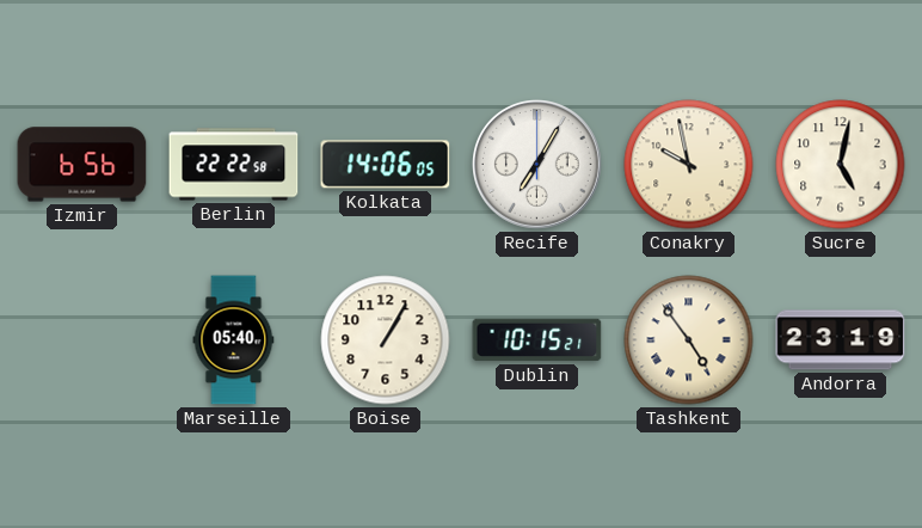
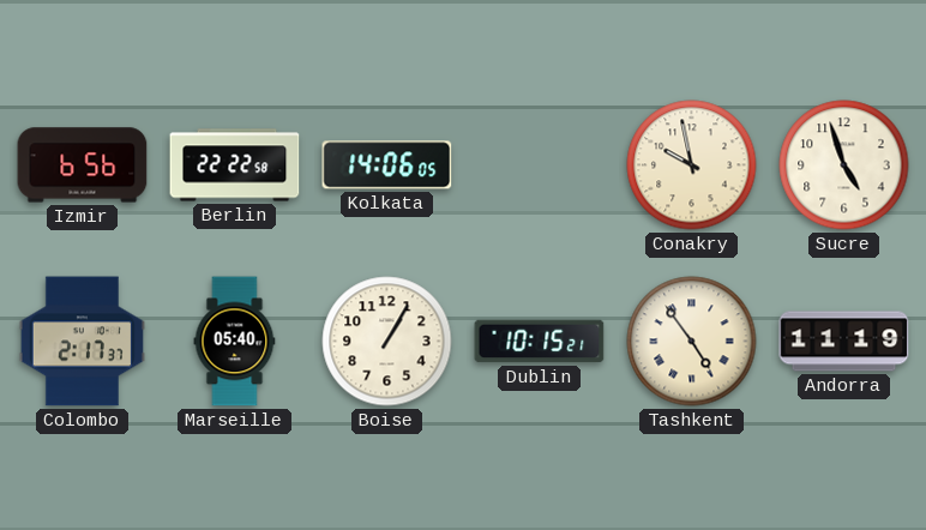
Recife: 7:05 -> none (537, 165)
Sucre: 5:02 -> 4:57 (844, 165)
Colombo: none -> 2:17 (82, 342)
Andorra: 23:19 -> 11:19 (844, 342)
